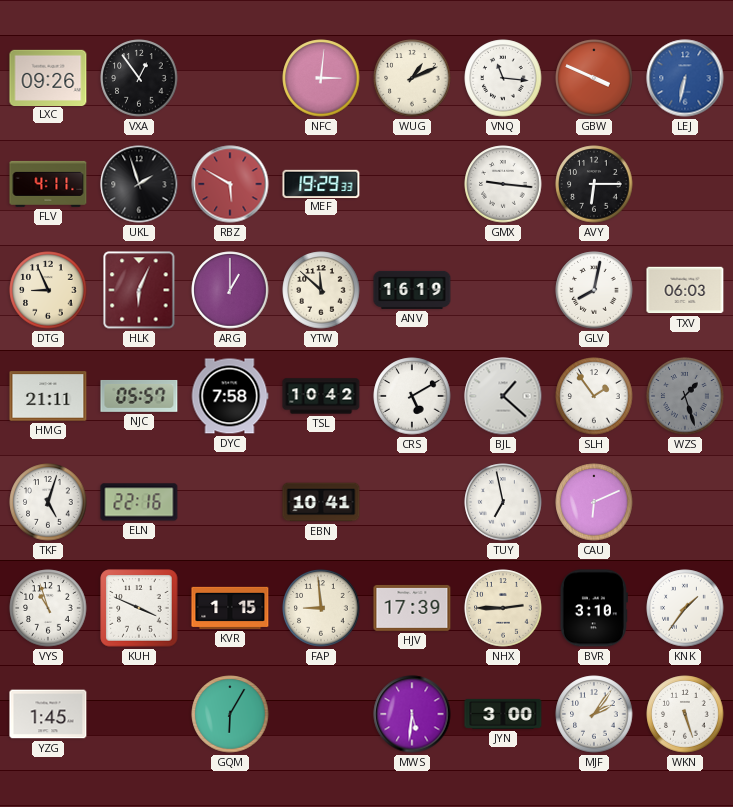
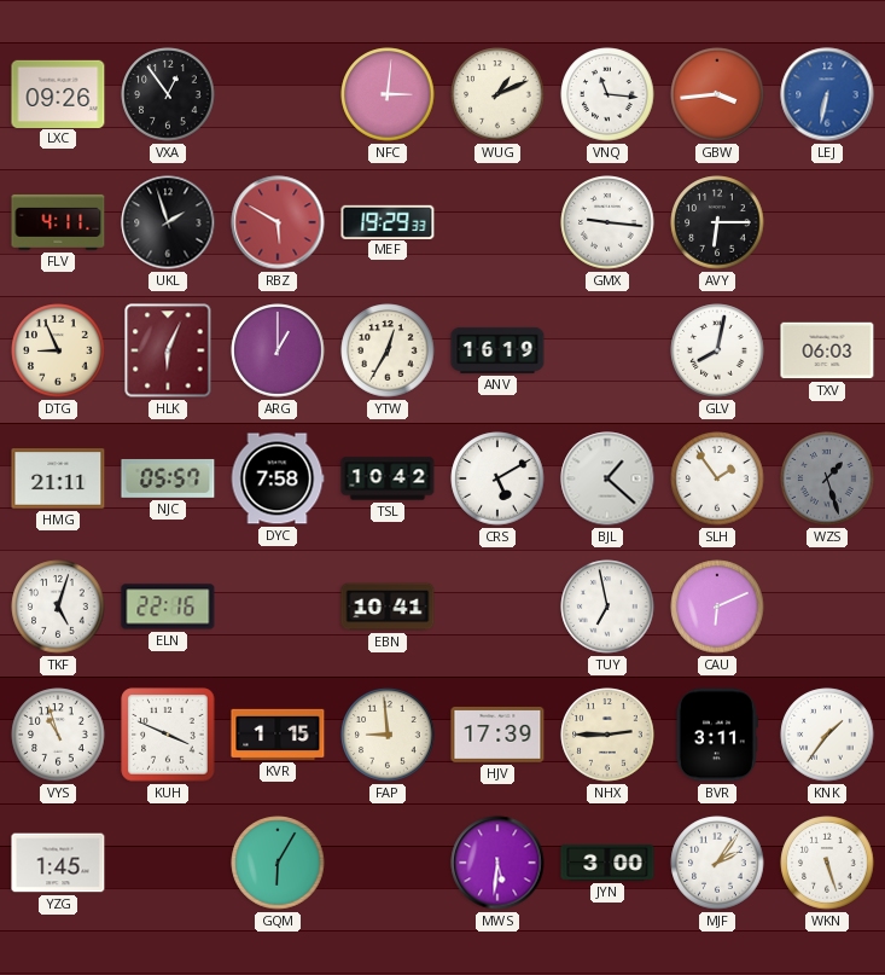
GBW: 3:49 -> 3:44 (717, 94)
YTW: 11:52 -> 12:35 (388, 350)
BVR: 3:10 -> 3:11 (717, 735)
